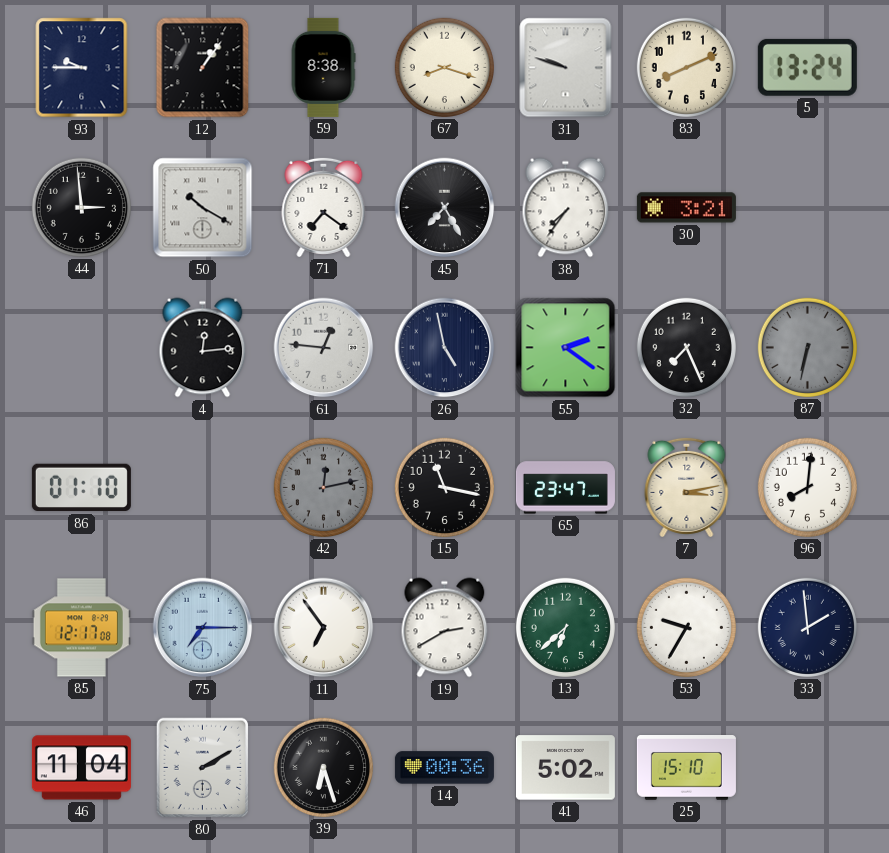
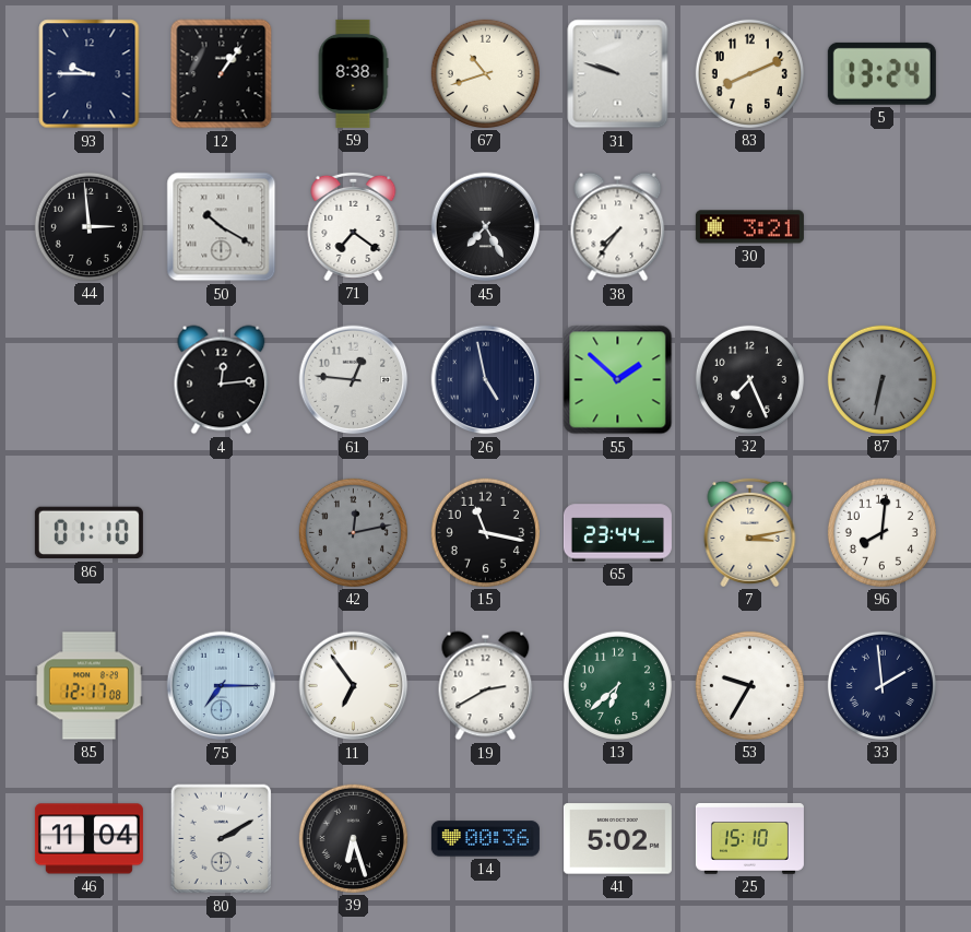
67: 8:18 -> 10:42 (485, 73)
55: 2:21 -> 1:52 (618, 380)
65: 23:47 -> 23:44 (617, 533)
